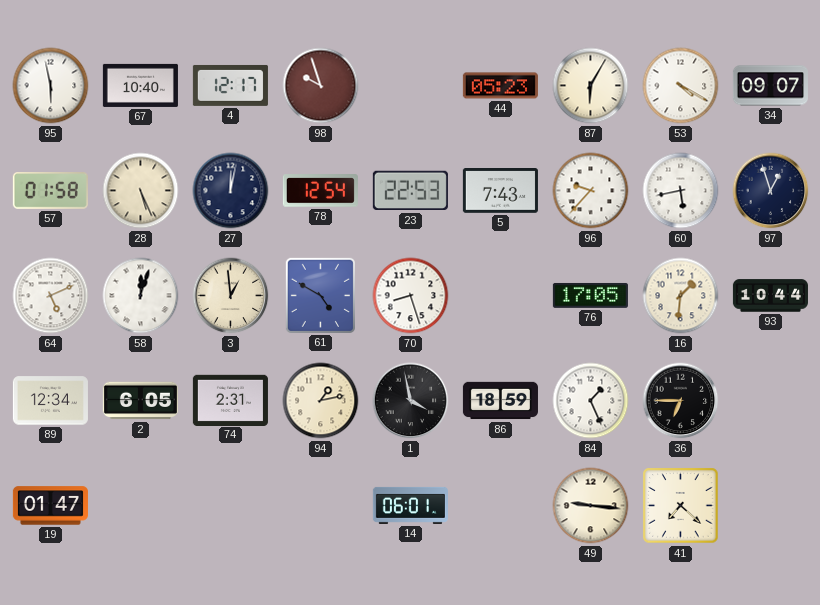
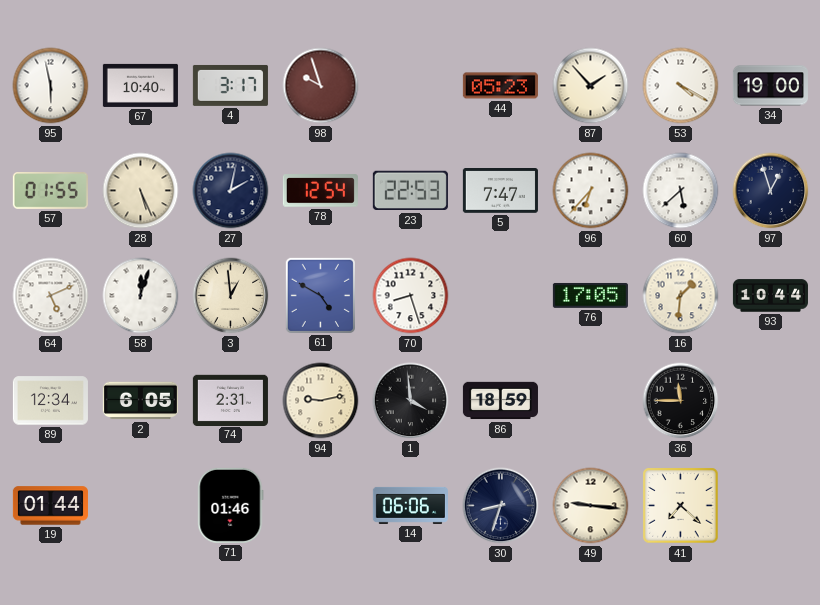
4: 12:17 -> 3:17 (230, 85)
87: 6:05 -> 1:53 (591, 86)
34: 09:07 -> 19:00 (770, 86)
57: 01:58 -> 01:55 (50, 191)
27: 12:02 -> 2:02 (231, 191)
5: 7:43 -> 7:47 (500, 191)
96: 9:37 -> 6:37 (591, 191)
60: 5:43 -> 5:38 (681, 191)
94: 1:13 -> 9:13 (321, 401)
1: 3:58 -> 3:59 (411, 401)
84: 1:26 -> none (591, 401)
36: 6:45 -> 11:45 (681, 401)
19: 01:47 -> 01:44 (50, 506)
71: none -> 01:46 (231, 505)
14: 06:01 -> 06:06 (410, 505)
30: none -> 8:33 (501, 506)
